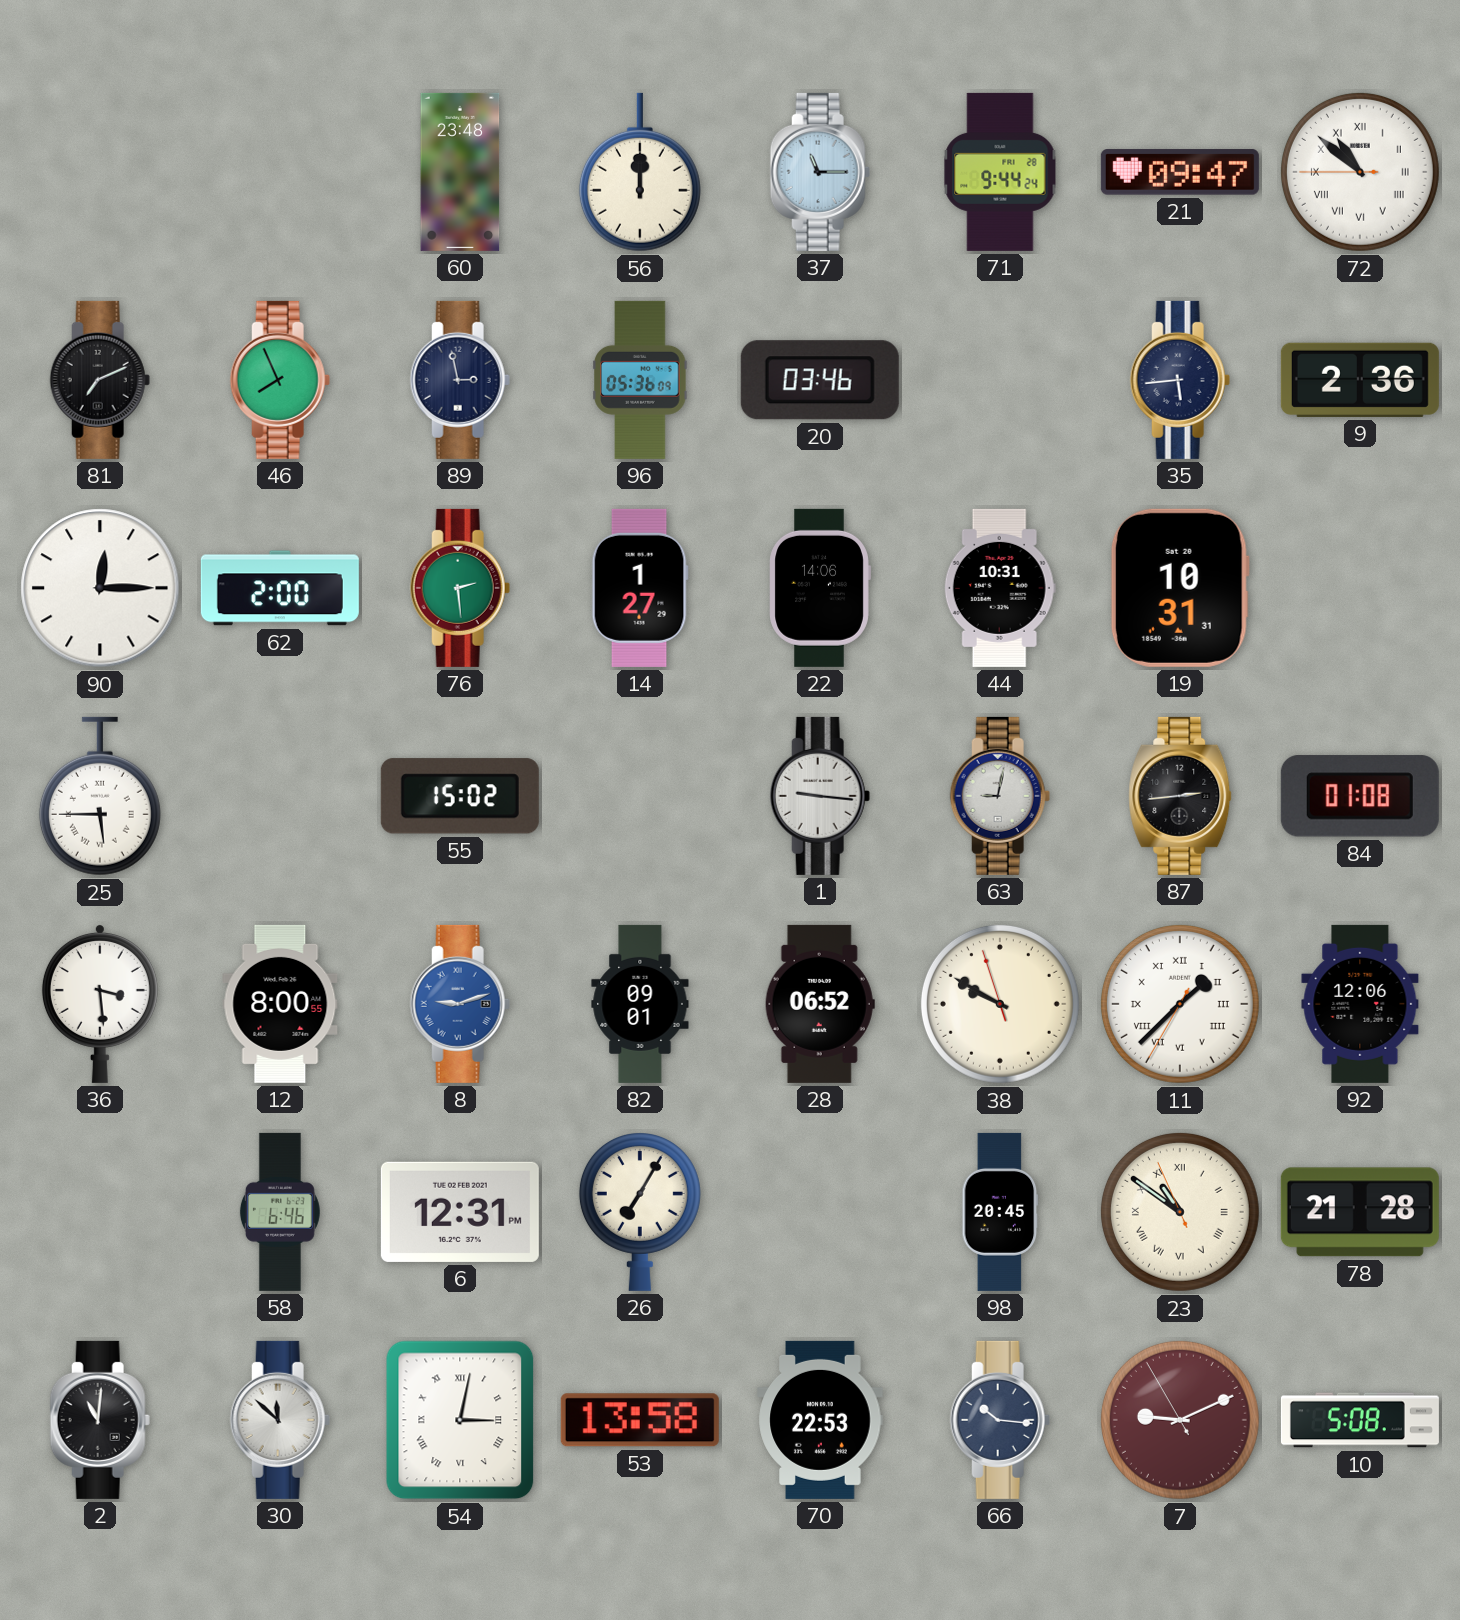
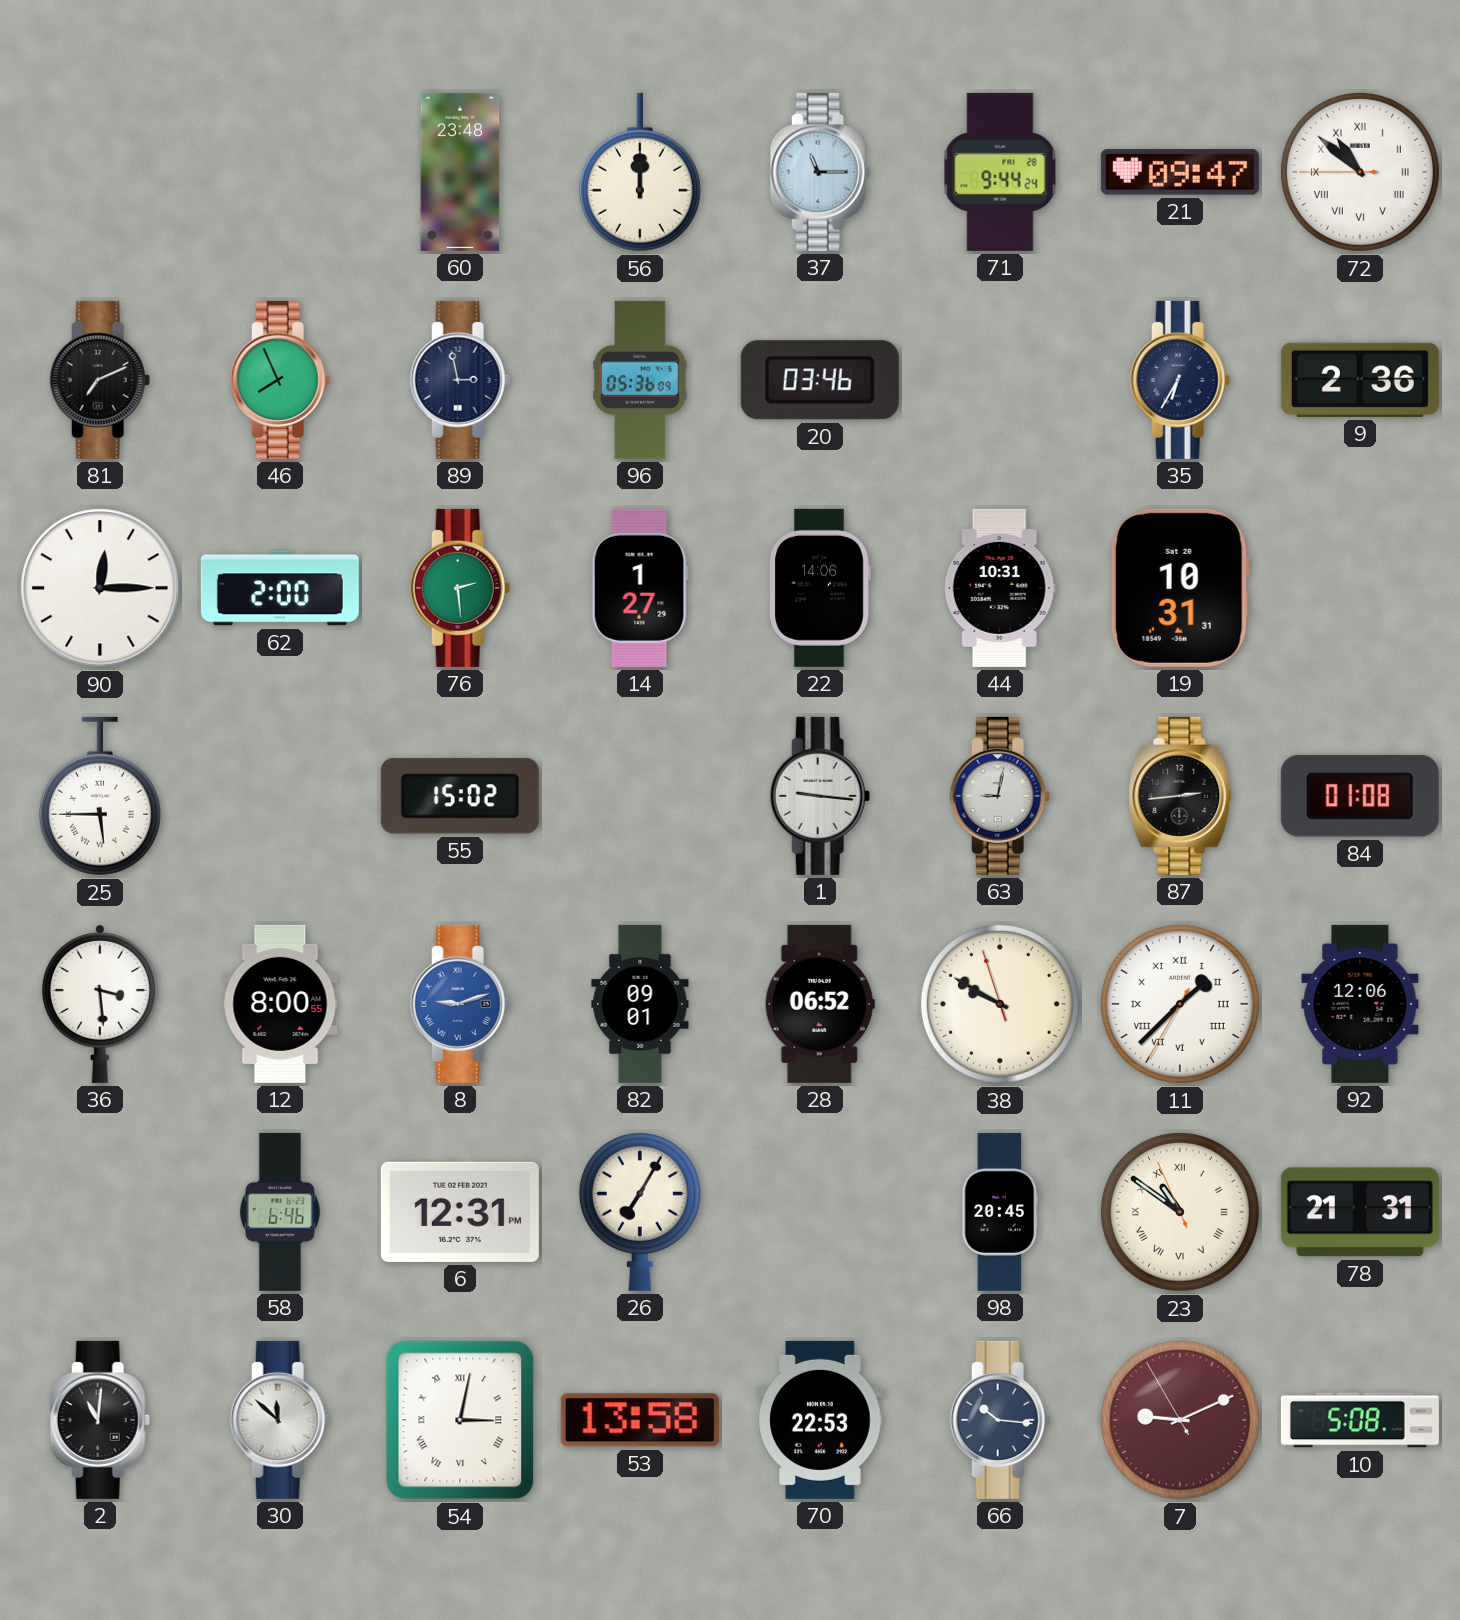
35: 5:44 -> 6:35 (1180, 380)
78: 21:28 -> 21:31 (1360, 1212)
